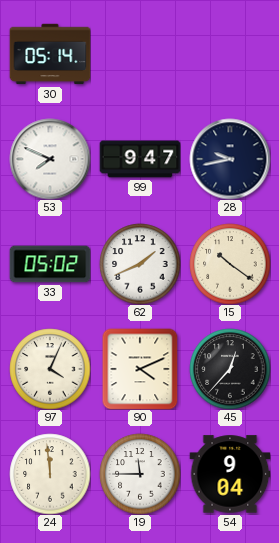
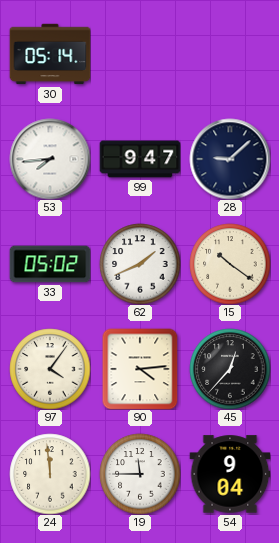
53: 7:49 -> 7:44 (50, 159)
28: 9:43 -> 9:08 (230, 159)
97: 4:04 -> 4:06 (50, 369)
90: 4:11 -> 4:14 (140, 369)
